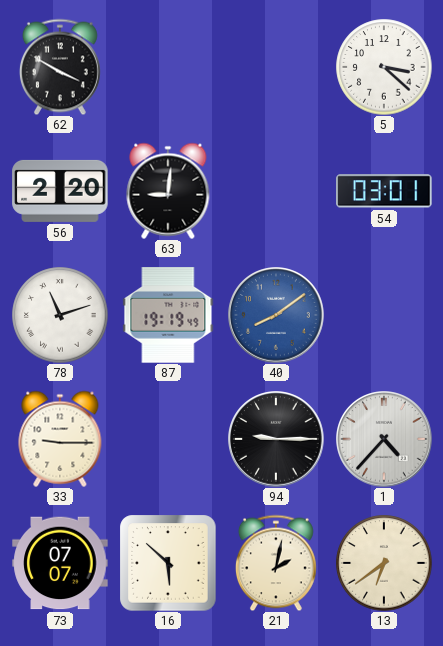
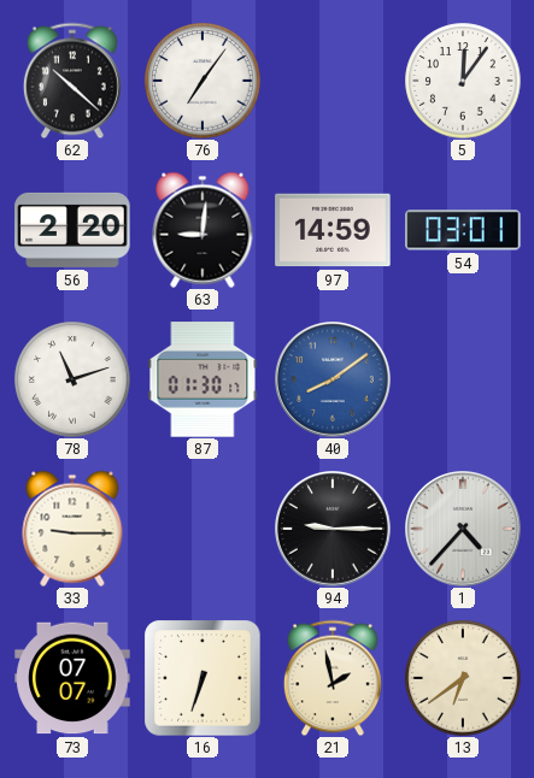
62: 3:50 -> 10:22 (72, 81)
76: none -> 7:06 (203, 81)
5: 3:22 -> 12:06 (463, 81)
97: none -> 14:59 (333, 230)
87: 19:19 -> 01:30 (203, 379)
16: 5:52 -> 6:33 (203, 678)
21: 2:02 -> 1:58 (333, 678)
